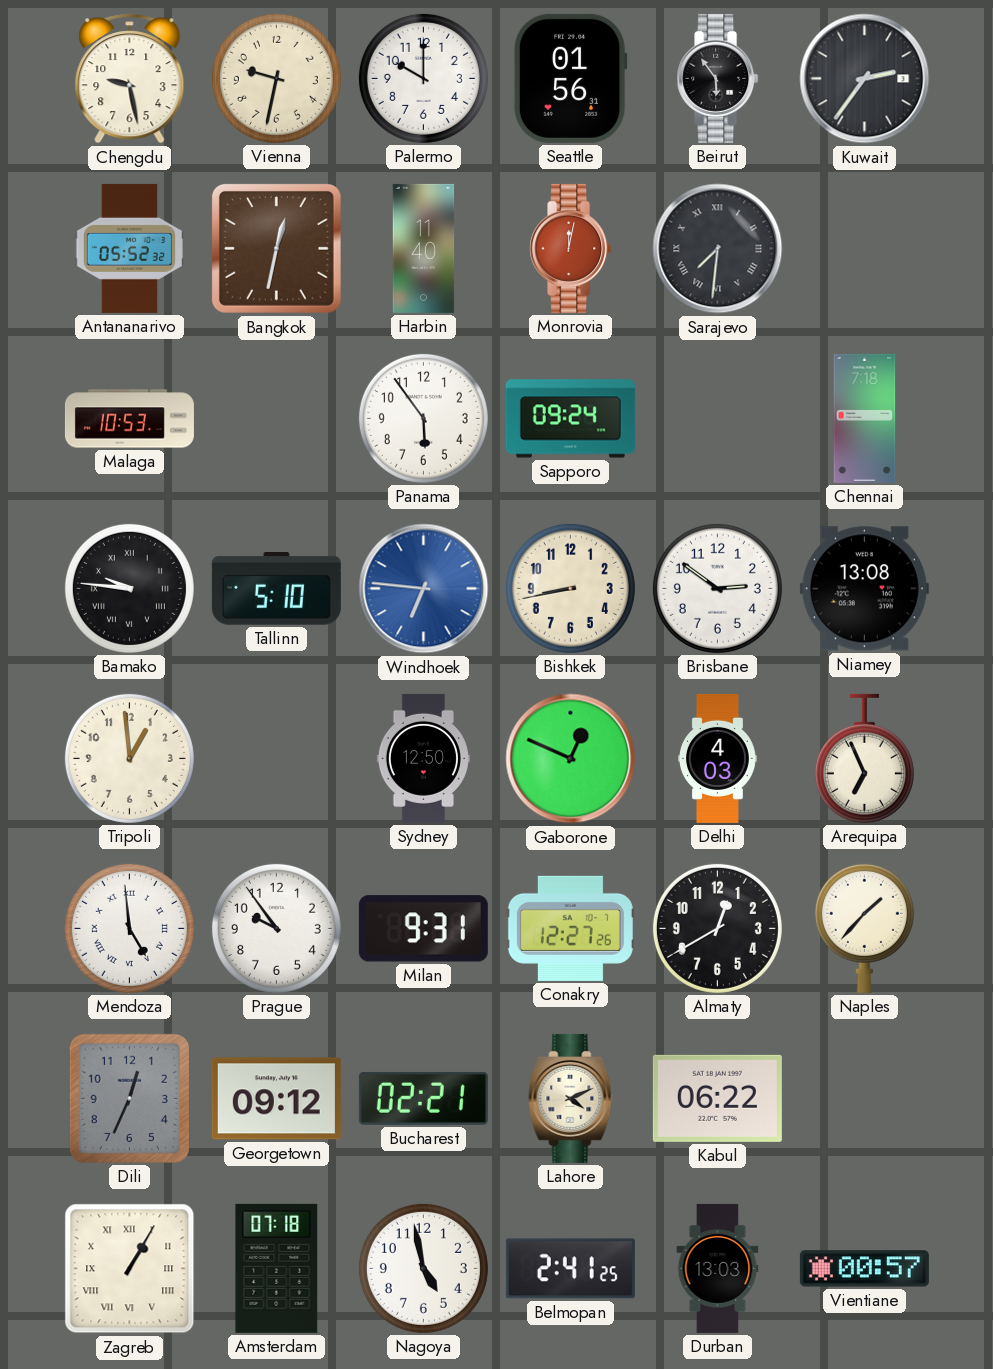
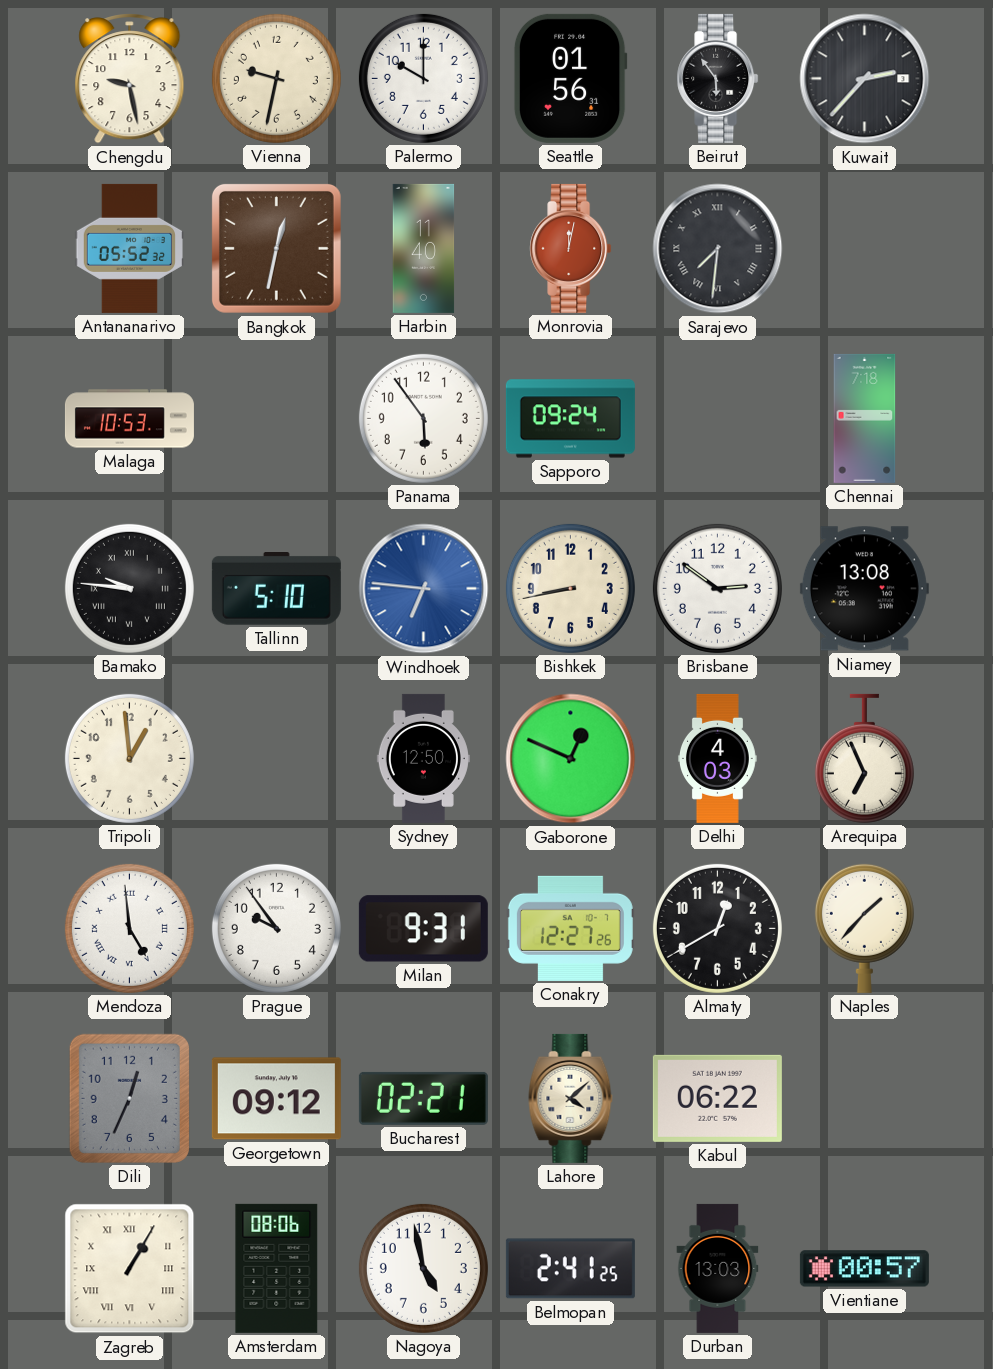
Kuwait: 2:36 -> 2:37 (865, 79)
Lahore: 4:11 -> 4:08 (571, 1098)
Amsterdam: 07:18 -> 08:06 (277, 1268)
